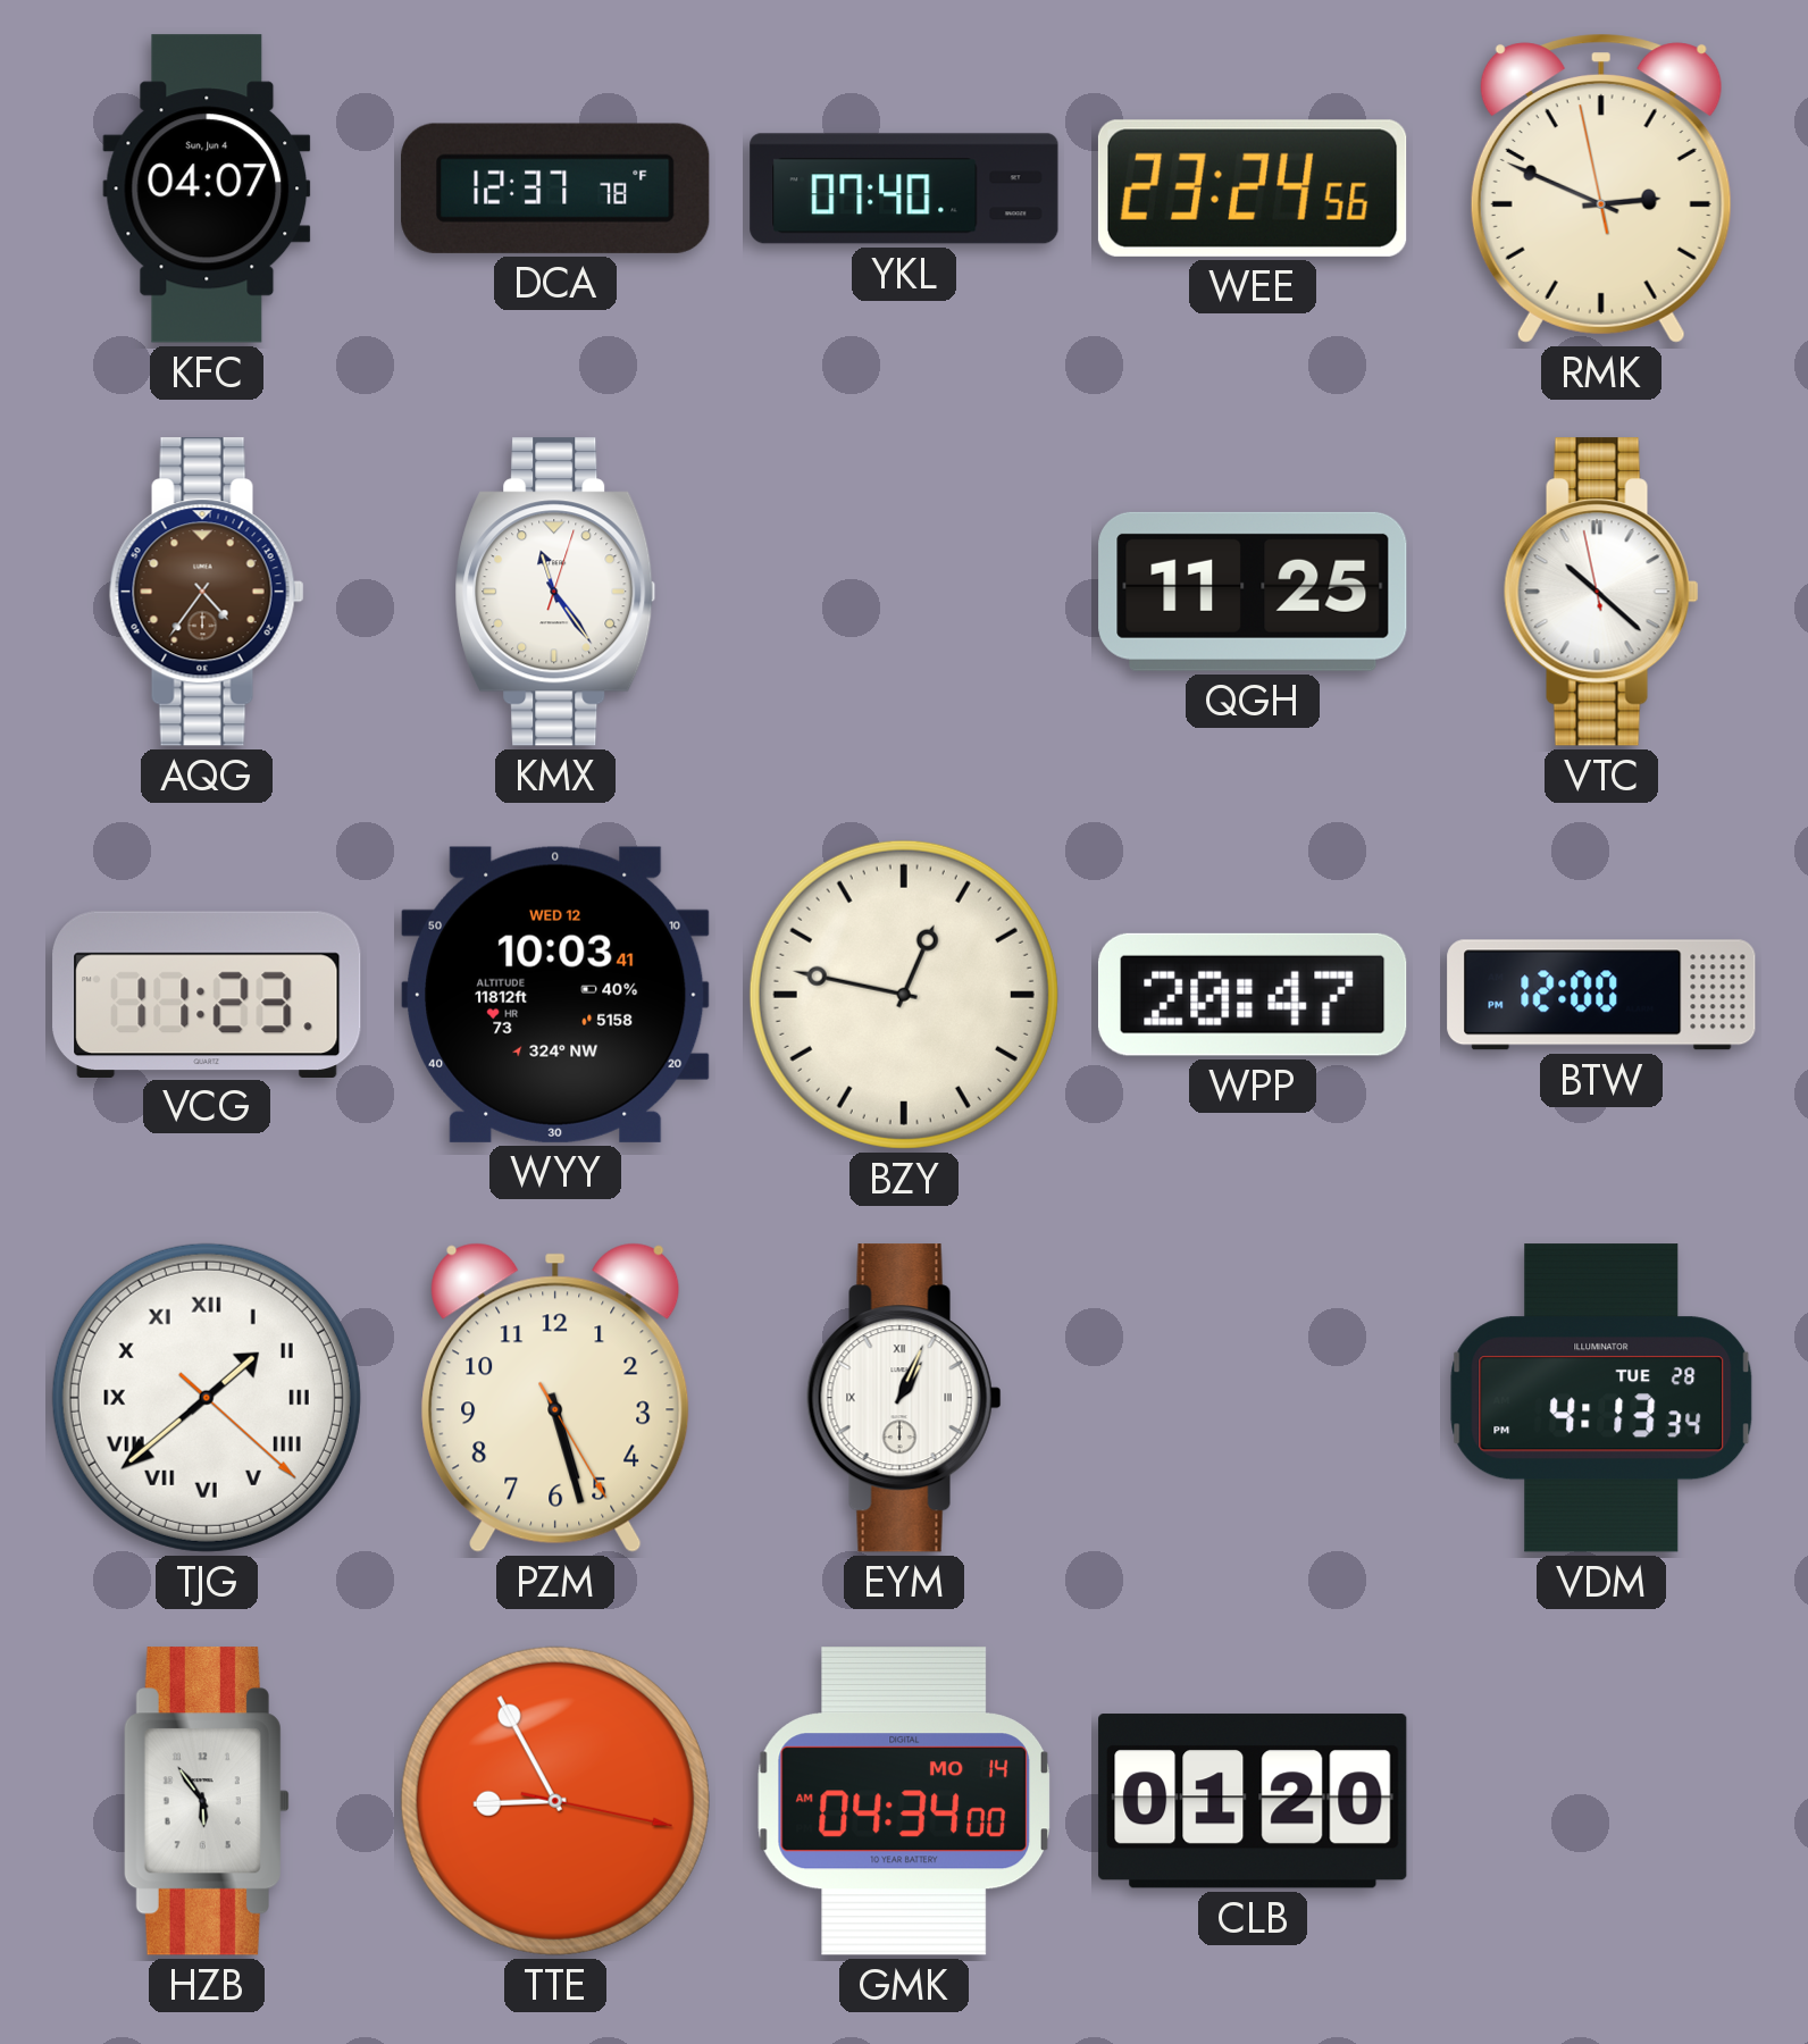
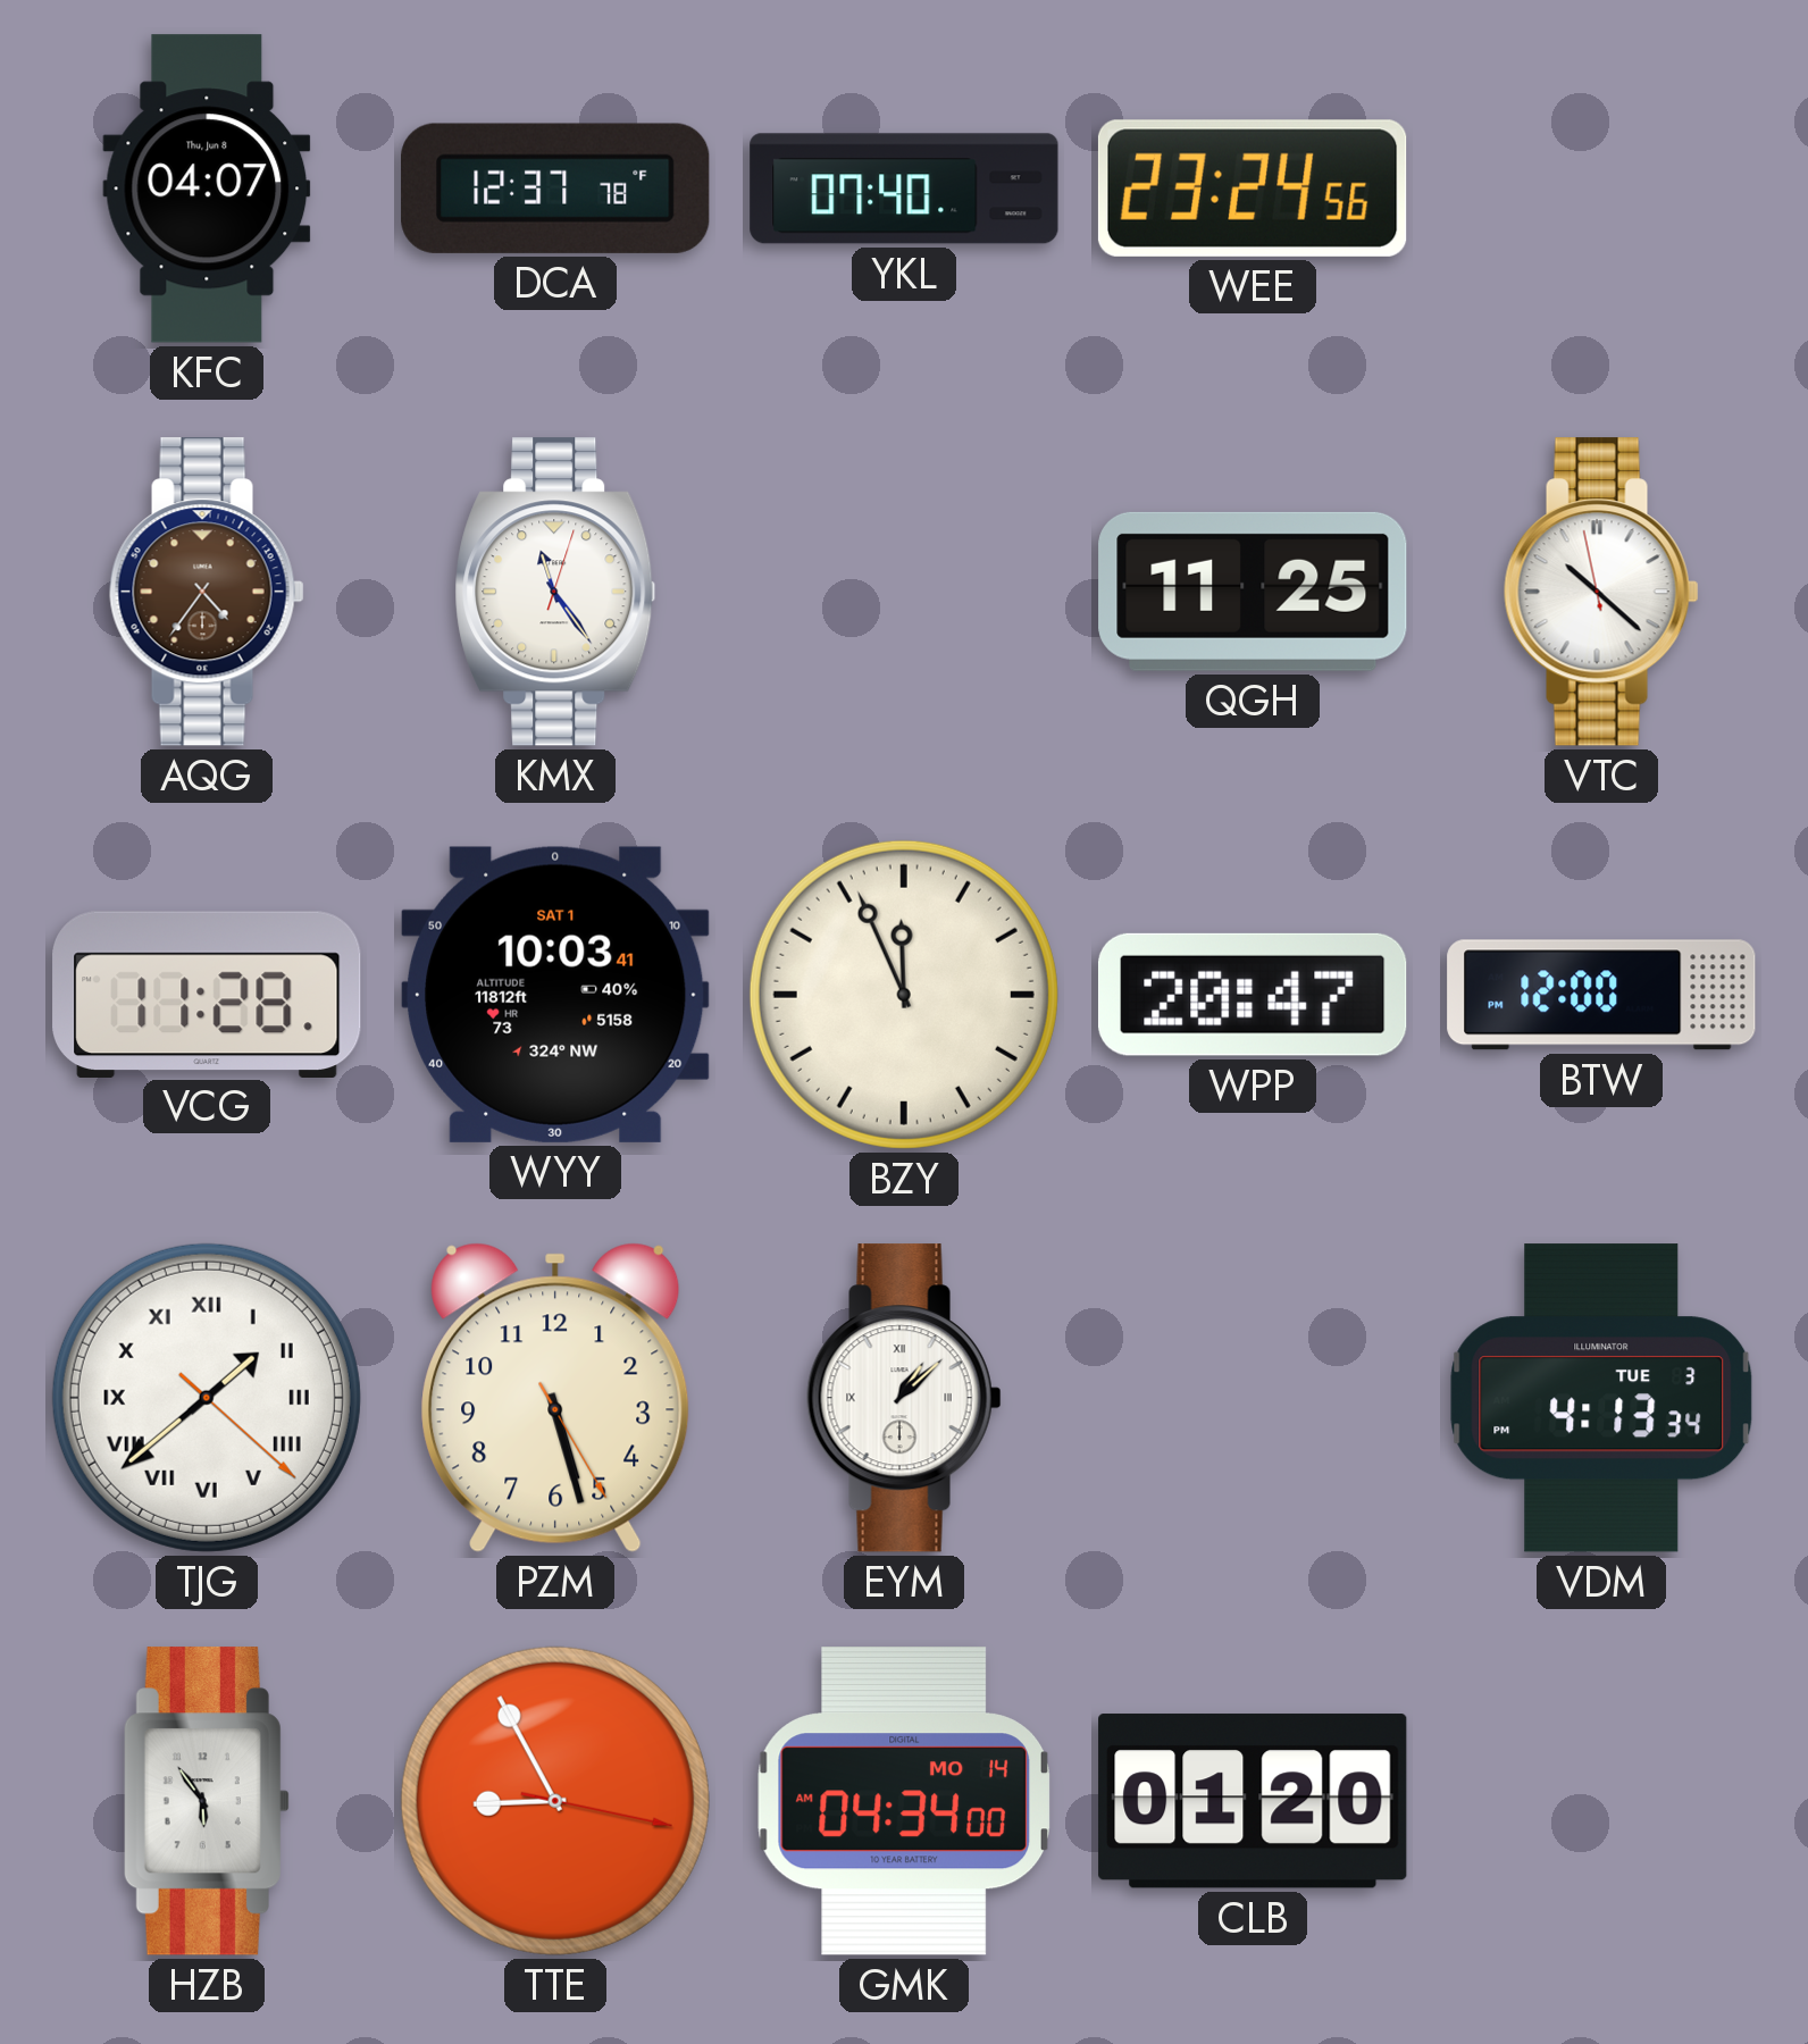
KFC date: Sun, Jun 4 -> Thu, Jun 8 (207, 189)
RMK: 2:48 -> none (1601, 189)
VCG: 11:23 -> 11:28 (207, 994)
WYY date: WED 12 -> SAT 1 (556, 995)
BZY: 12:47 -> 11:56 (904, 995)
EYM: 1:04 -> 1:08 (904, 1398)
VDM date: TUE 28 -> TUE 3 (1601, 1398)
